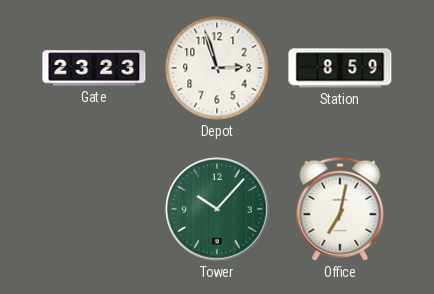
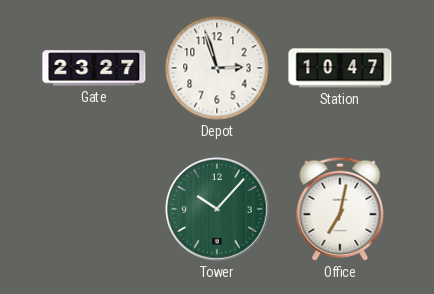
Gate: 23:23 -> 23:27 (94, 68)
Station: 8:59 -> 10:47 (340, 68)
